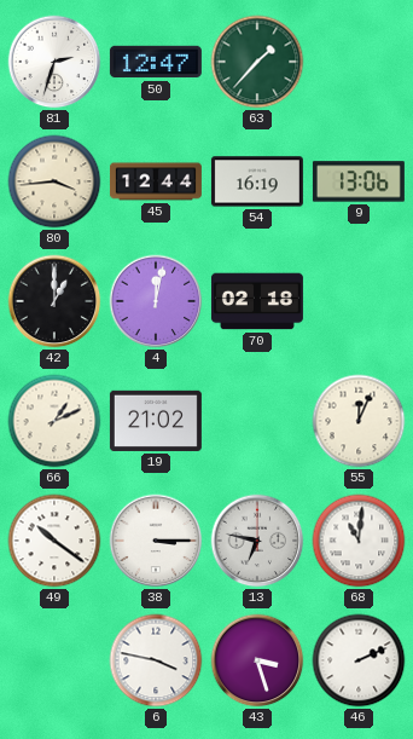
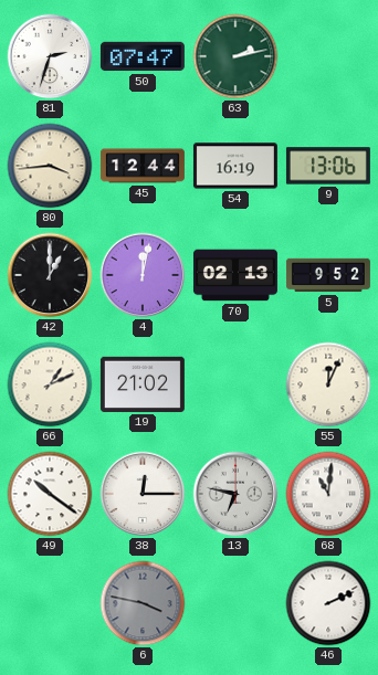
50: 12:47 -> 07:47 (143, 56)
63: 1:37 -> 2:13 (235, 56)
70: 02:18 -> 02:13 (235, 275)
5: none -> 9:52 (328, 275)
38: 3:15 -> 12:15 (143, 494)
6 dial: white -> grey (143, 603)
43: 3:27 -> none (257, 660)
